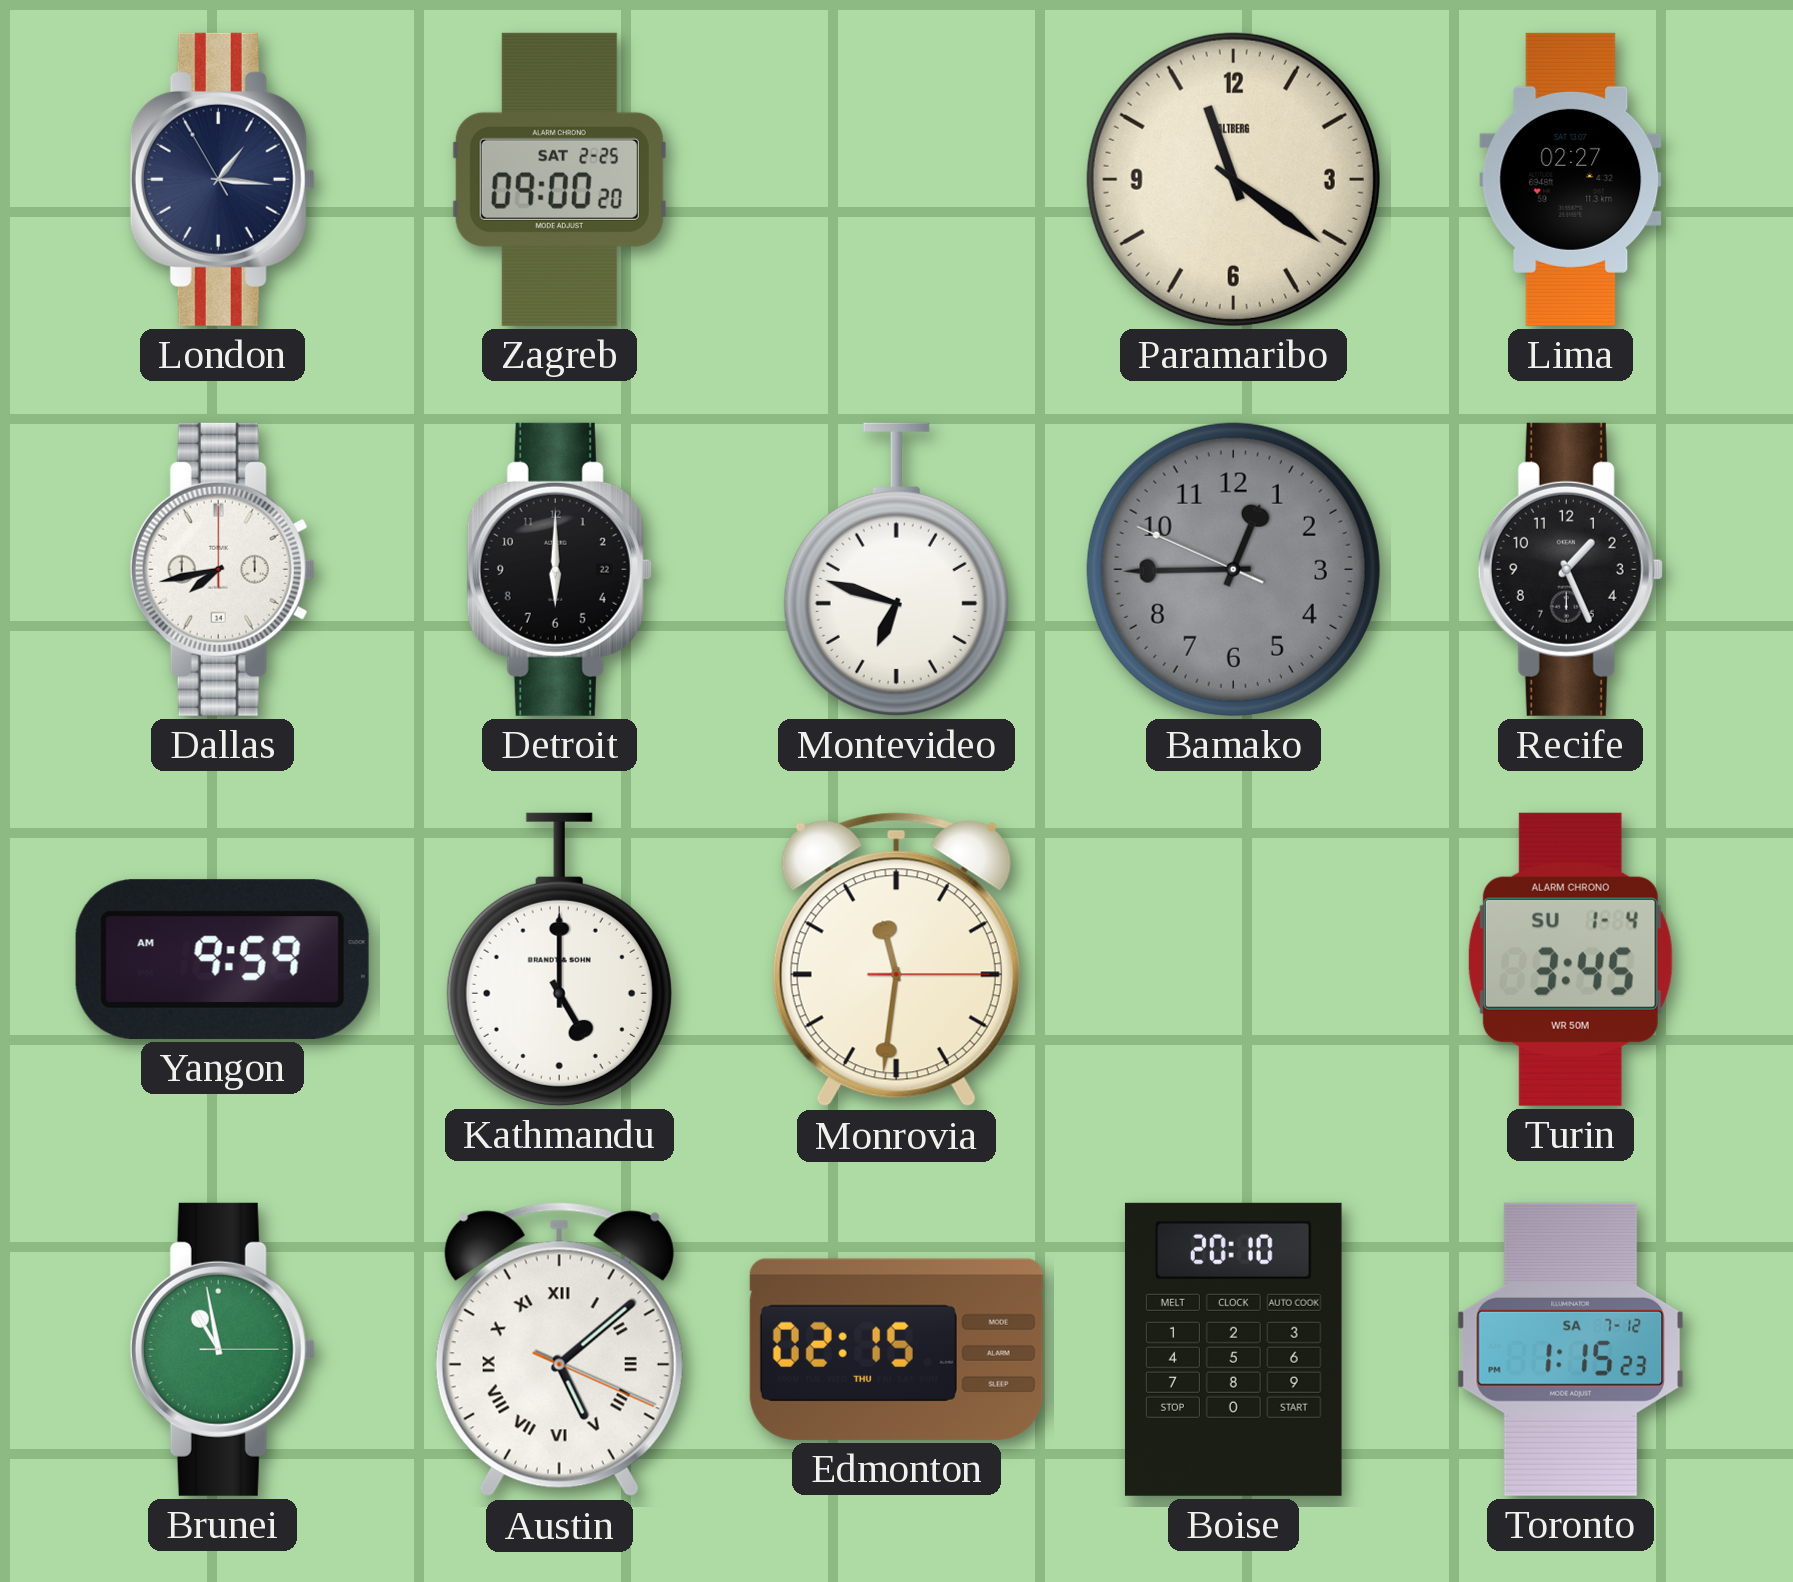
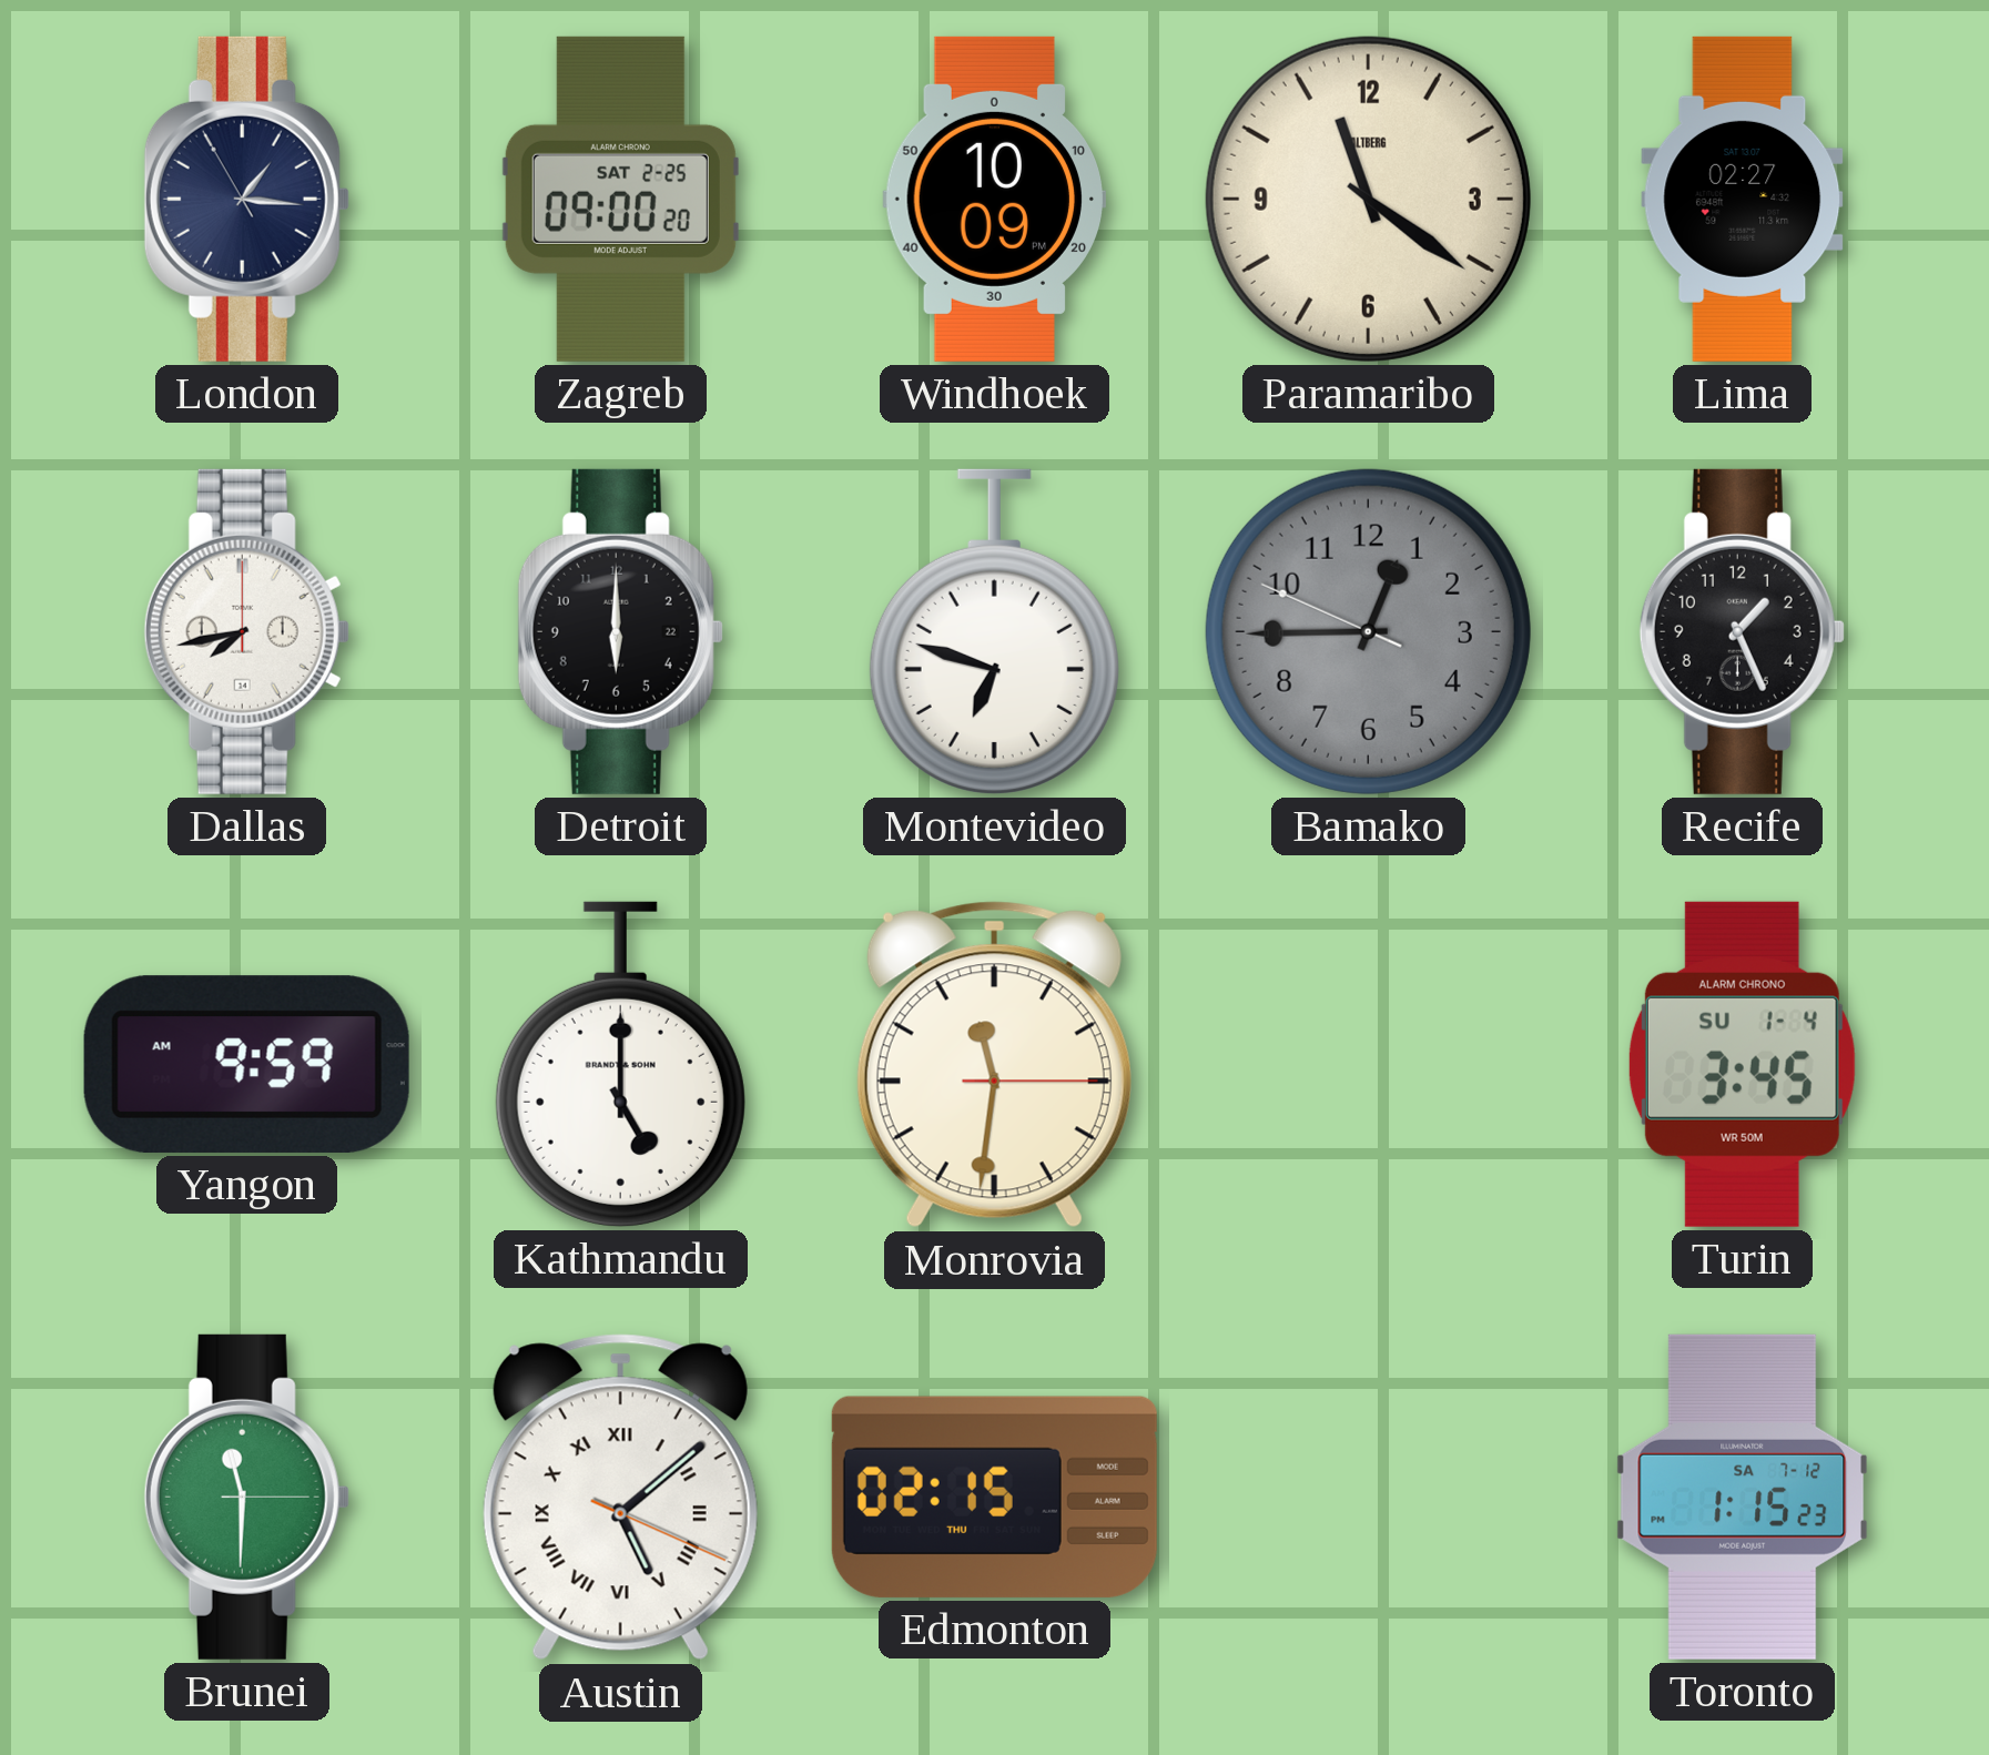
Windhoek: none -> 10:09 (995, 199)
Brunei: 10:58 -> 11:30 (246, 1497)
Boise: 20:10 -> none (1233, 1349)
